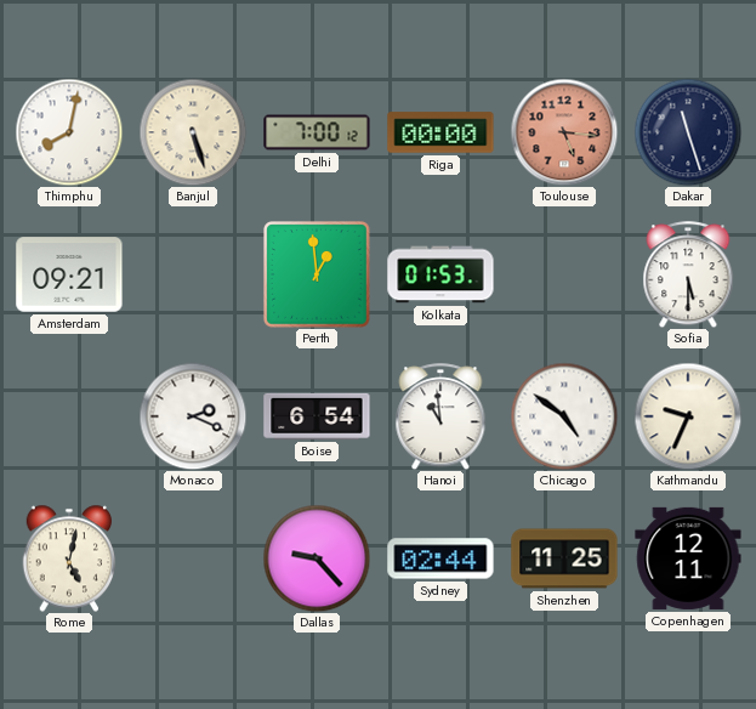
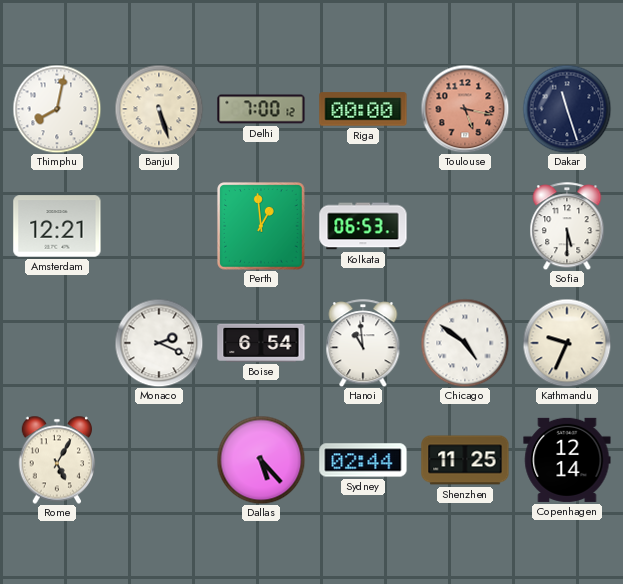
Toulouse: 5:16 -> 5:17 (465, 109)
Amsterdam: 09:21 -> 12:21 (57, 226)
Kolkata: 01:53 -> 06:53 (363, 226)
Rome: 5:02 -> 5:05 (57, 460)
Dallas: 9:23 -> 5:23 (261, 460)
Copenhagen: 12:11 -> 12:14 (567, 460)
